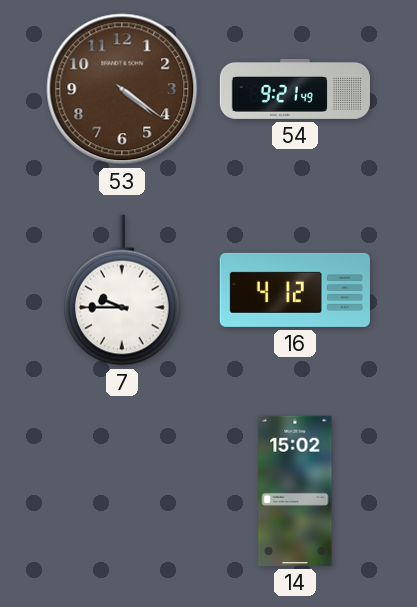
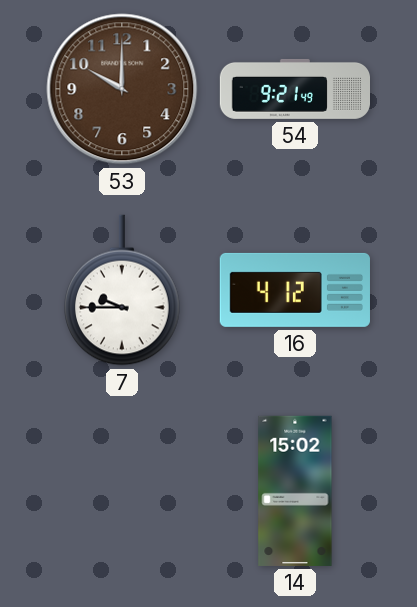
53: 4:21 -> 10:00 (122, 89)
